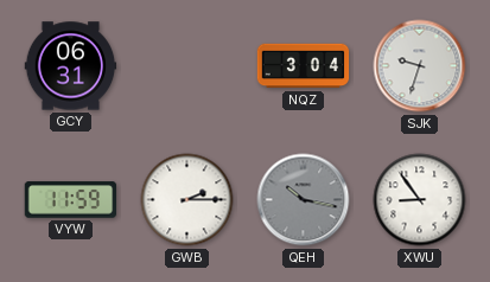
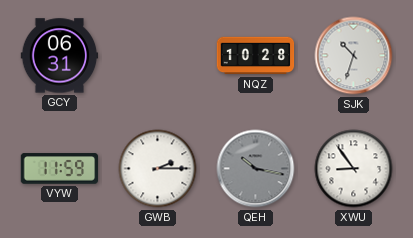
NQZ: 3:04 -> 10:28 (256, 56)
SJK: 9:33 -> 10:33 (354, 56)
